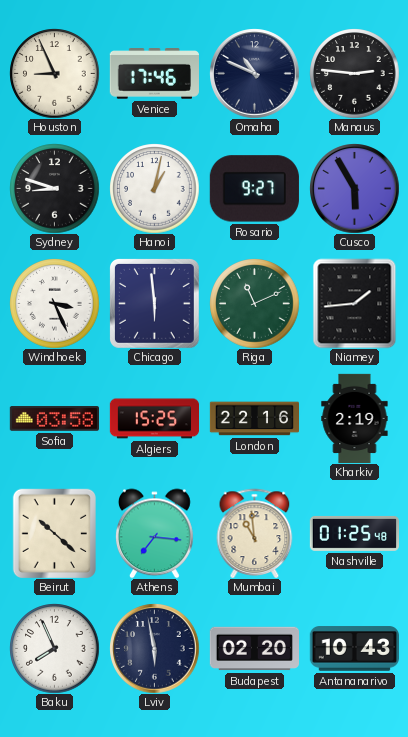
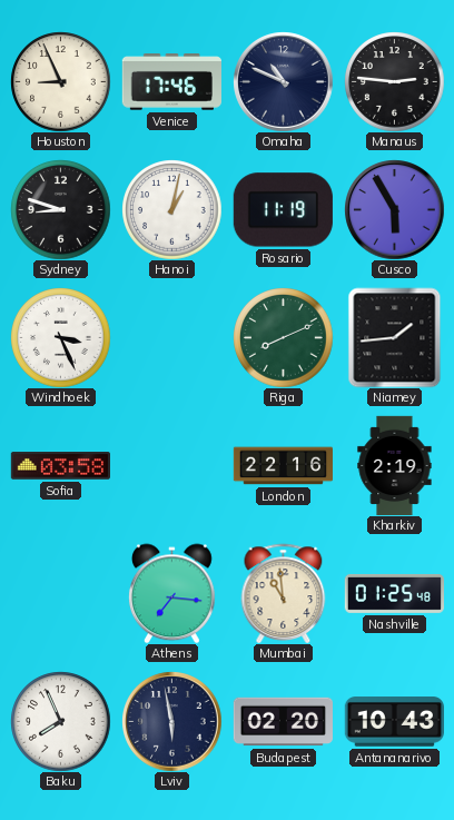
Rosario: 9:27 -> 11:19 (283, 210)
Chicago: 5:59 -> none (154, 303)
Riga: 11:11 -> 8:11 (283, 337)
Algiers: 15:25 -> none (154, 419)
Beirut: 10:22 -> none (54, 533)
